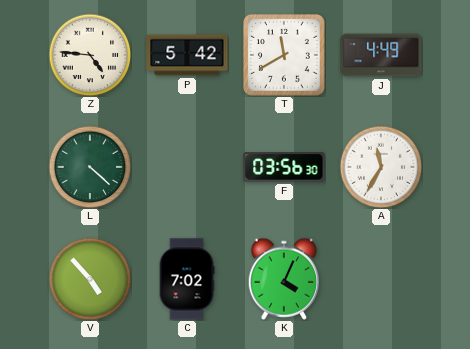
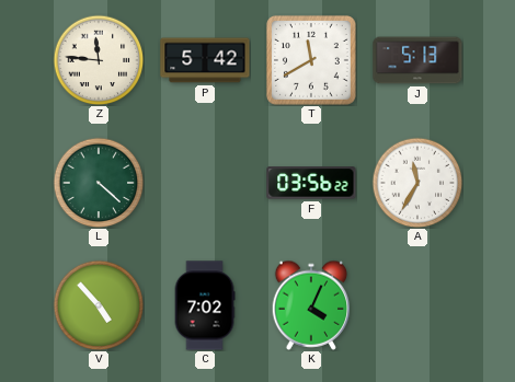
Z: 4:46 -> 11:46 (99, 60)
J: 4:49 -> 5:13 (417, 60)
F: 03:56:30 -> 03:56:22 (311, 183)
